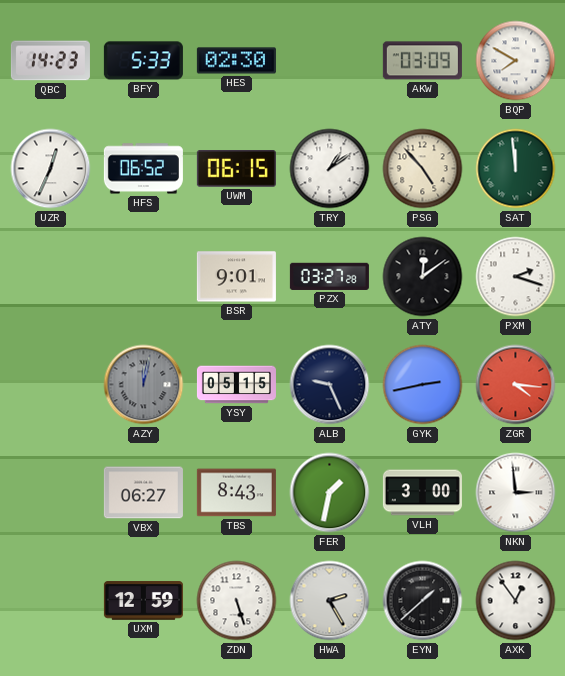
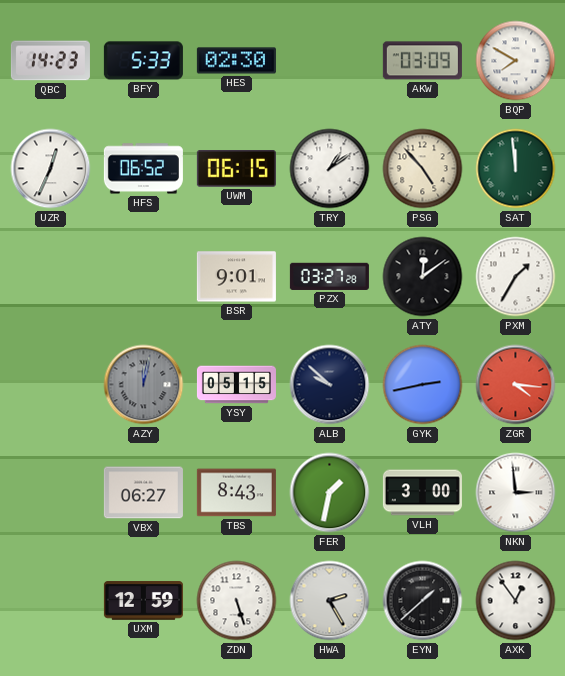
PXM: 2:18 -> 1:35 (516, 277)
ALB: 9:26 -> 9:52 (330, 385)
